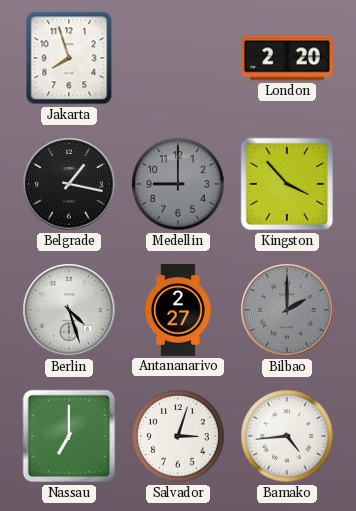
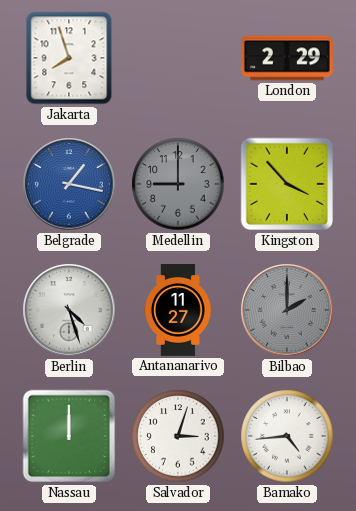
London: 2:20 -> 2:29 (288, 58)
Belgrade dial: black -> blue (69, 184)
Antananarivo: 2:27 -> 11:27 (178, 311)
Nassau: 7:00 -> 12:00 (69, 436)
